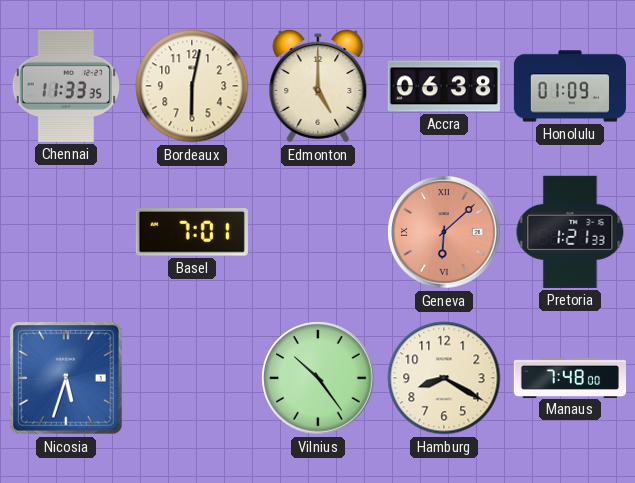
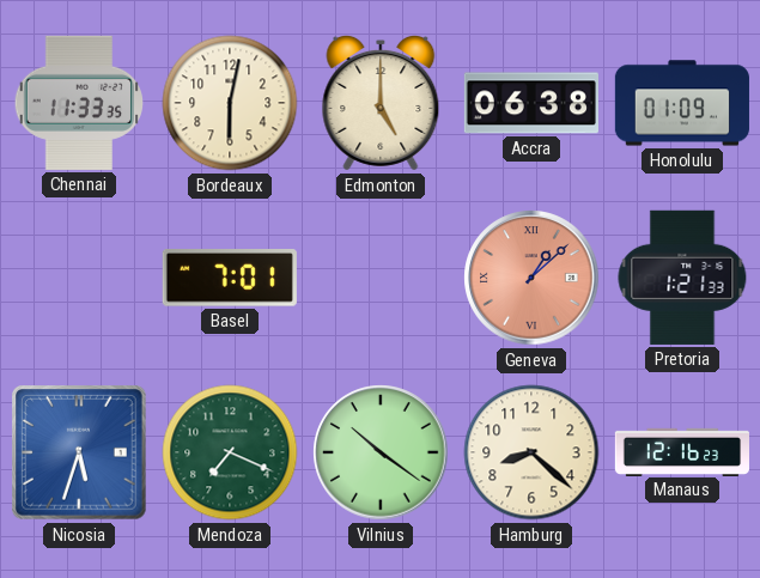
Geneva: 6:08 -> 1:08 (531, 278)
Mendoza: none -> 7:19 (230, 452)
Vilnius: 10:24 -> 10:21 (381, 452)
Hamburg: 8:20 -> 8:22 (531, 452)
Manaus: 7:48 -> 12:16 (681, 451)
